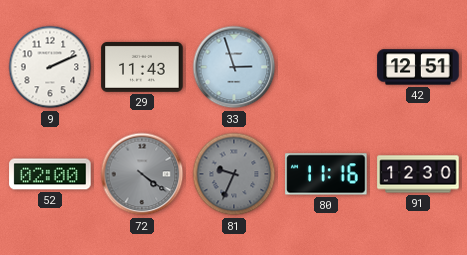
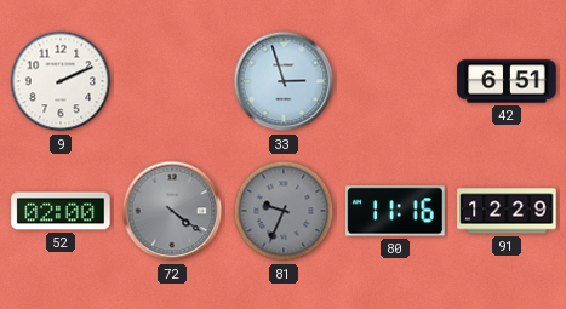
29: 11:43 -> none (142, 67)
42: 12:51 -> 6:51 (507, 81)
91: 12:30 -> 12:29 (507, 211)
